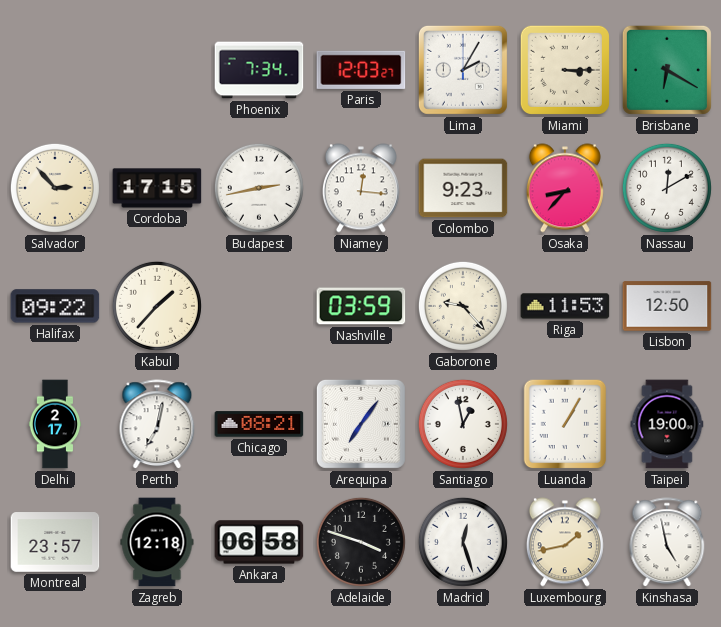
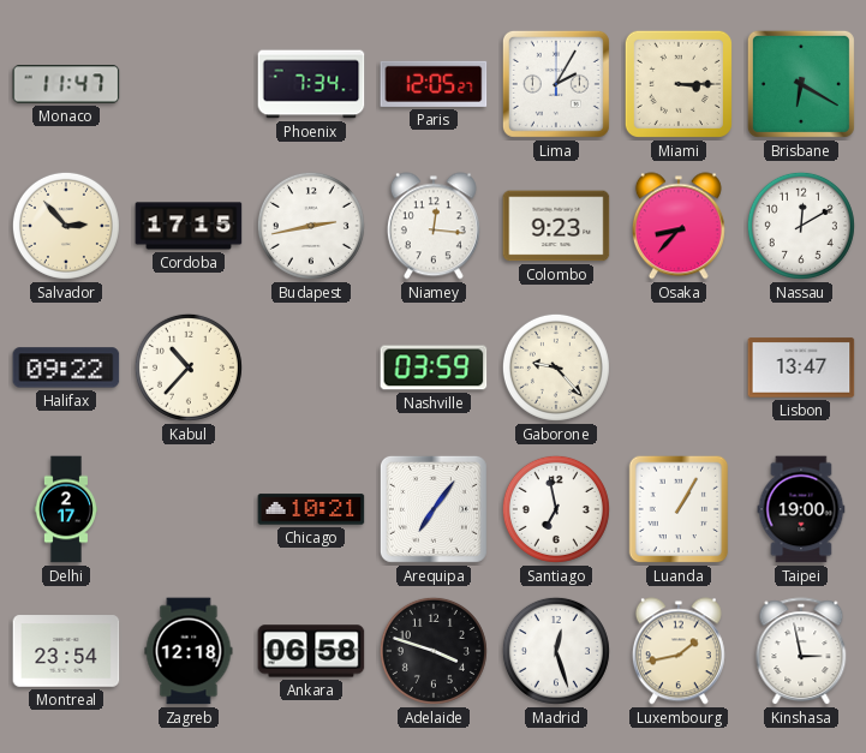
Monaco: none -> 11:47 (66, 84)
Paris: 12:03 -> 12:05 (434, 84)
Kabul: 1:37 -> 10:37 (189, 367)
Riga: 11:53 -> none (565, 306)
Lisbon: 12:50 -> 13:47 (801, 367)
Perth: 7:02 -> none (157, 425)
Chicago: 08:21 -> 10:21 (311, 509)
Santiago: 12:58 -> 6:58 (556, 509)
Montreal: 23:57 -> 23:54 (66, 651)
Kinshasa: 4:58 -> 2:58 (801, 652)
